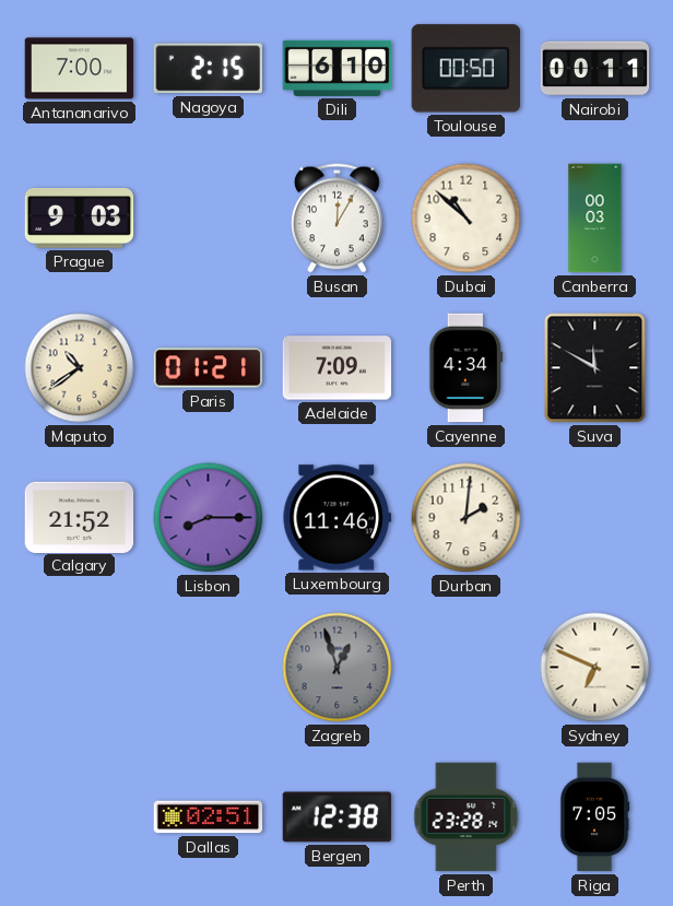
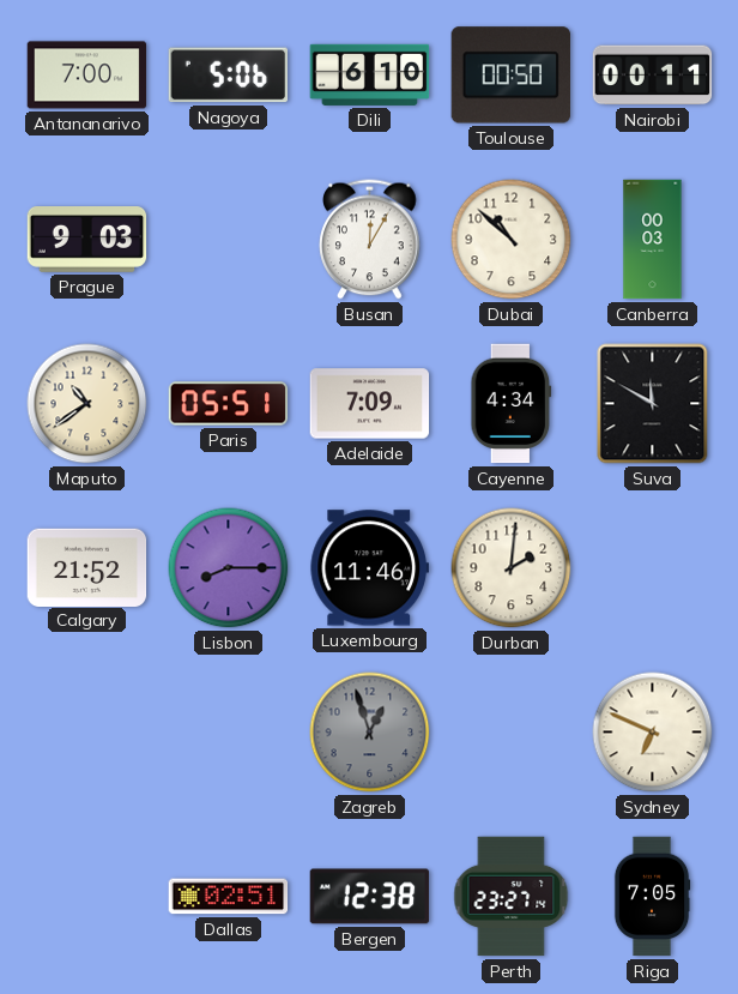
Nagoya: 2:15 -> 5:06 (228, 76)
Paris: 01:21 -> 05:51 (229, 404)
Perth: 23:28 -> 23:27 (512, 897)
